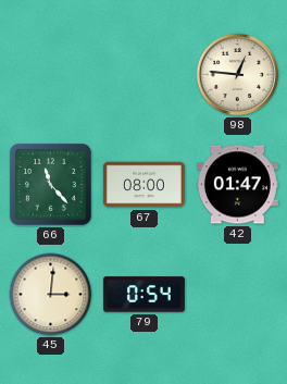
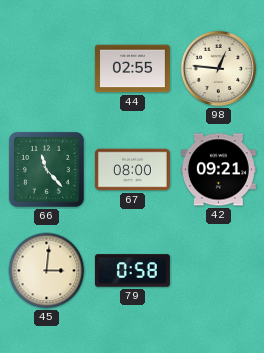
44: none -> 02:55 (132, 69)
42: 01:47 -> 09:21 (218, 170)
79: 0:54 -> 0:58 (132, 271)
